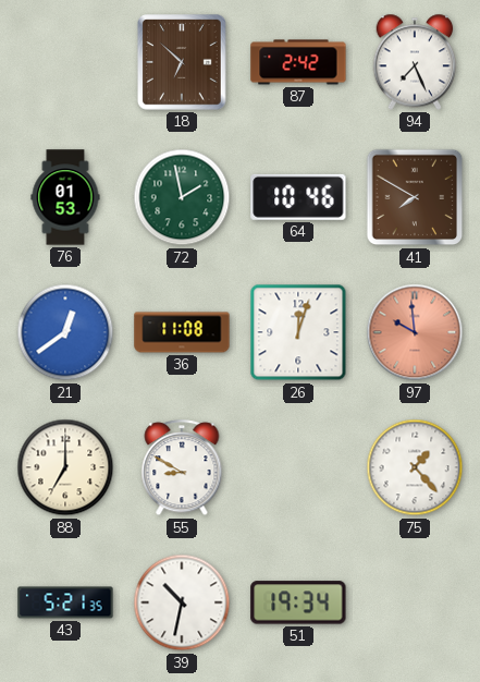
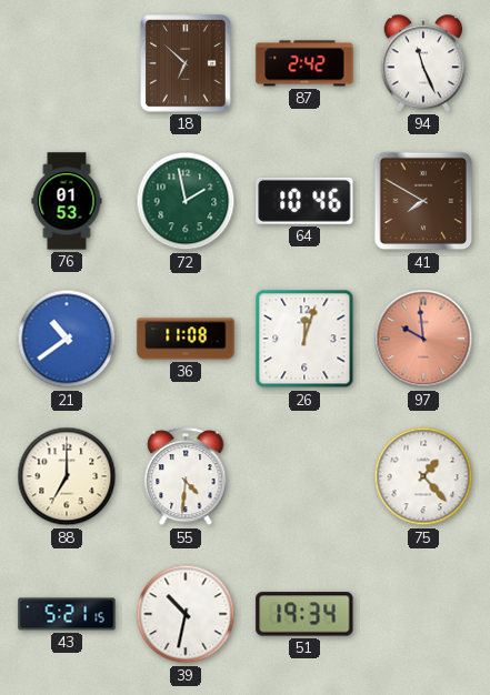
94: 7:26 -> 11:26 (423, 63)
21: 12:39 -> 10:39 (67, 339)
55: 8:50 -> 4:31 (186, 477)
43: 5:21:35 -> 5:21:15 (67, 614)
